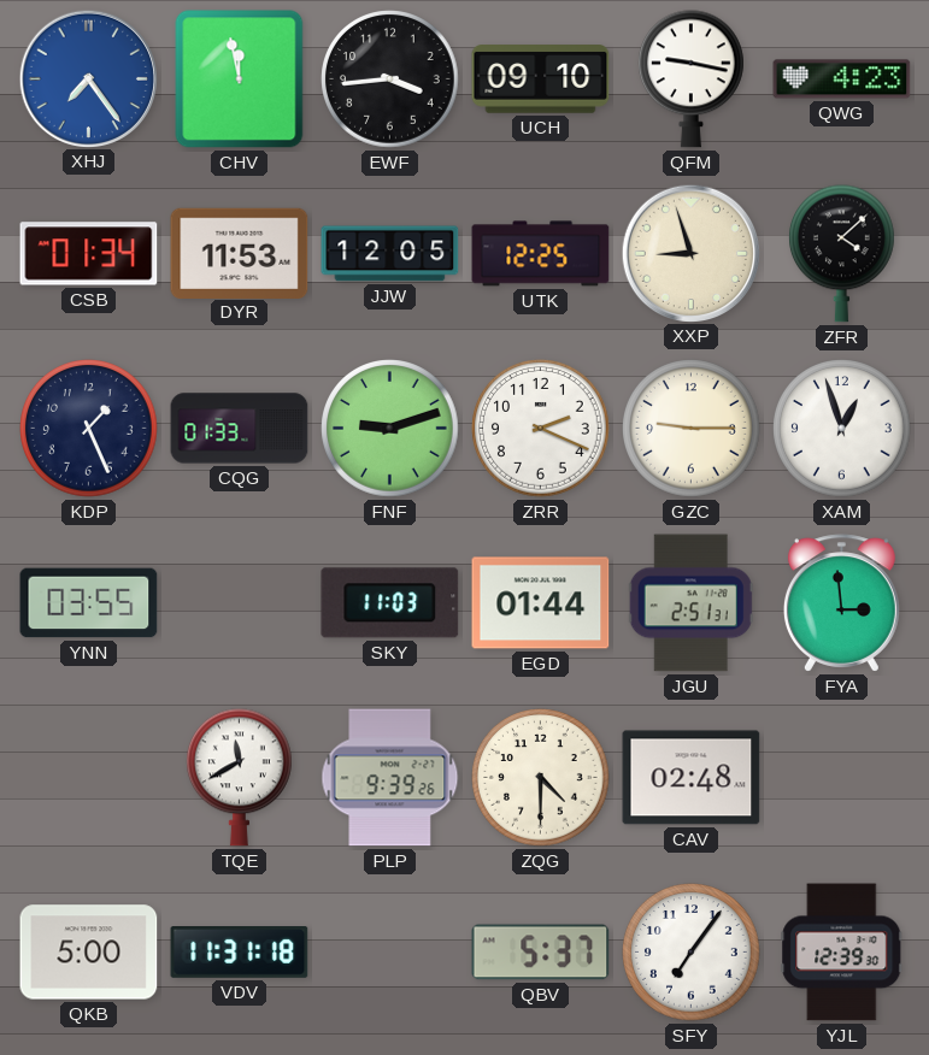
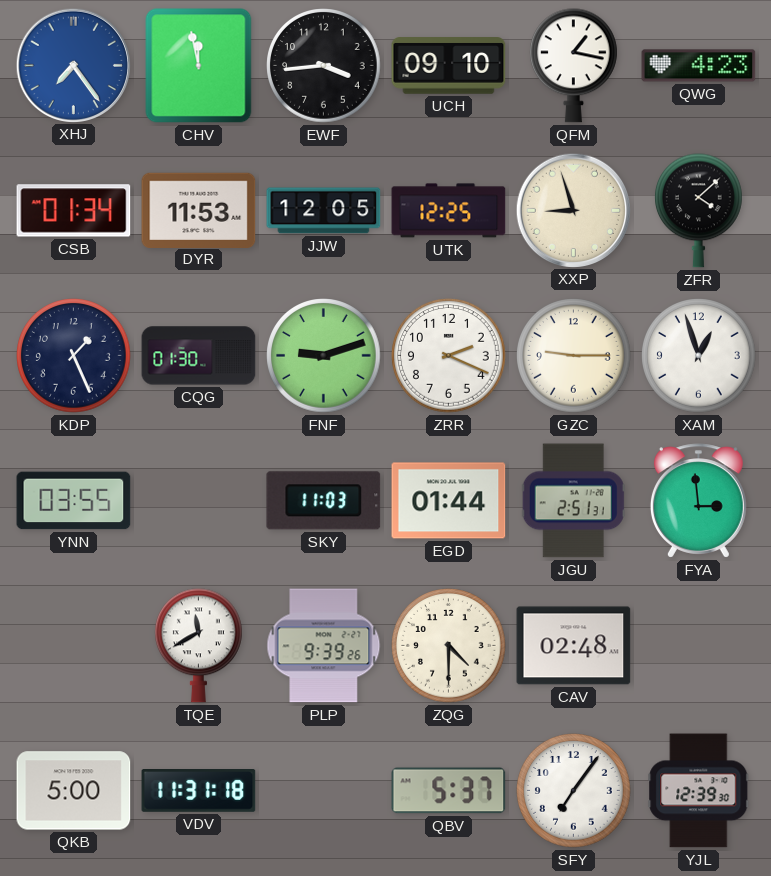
QFM: 9:17 -> 1:17 (574, 66)
CQG: 01:33 -> 01:30 (199, 356)
